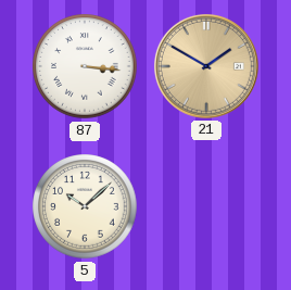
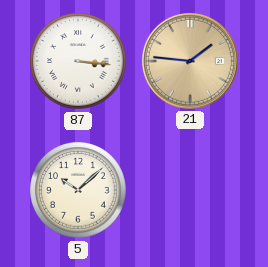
21: 1:50 -> 1:46 (190, 61)
